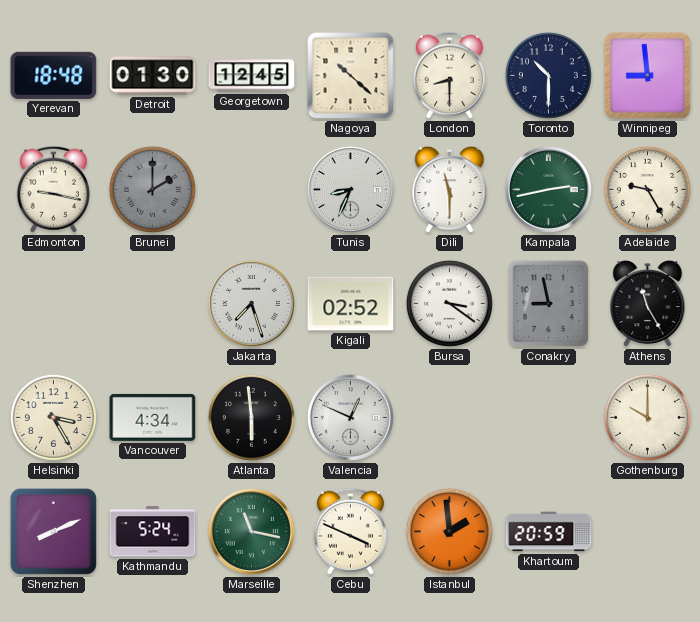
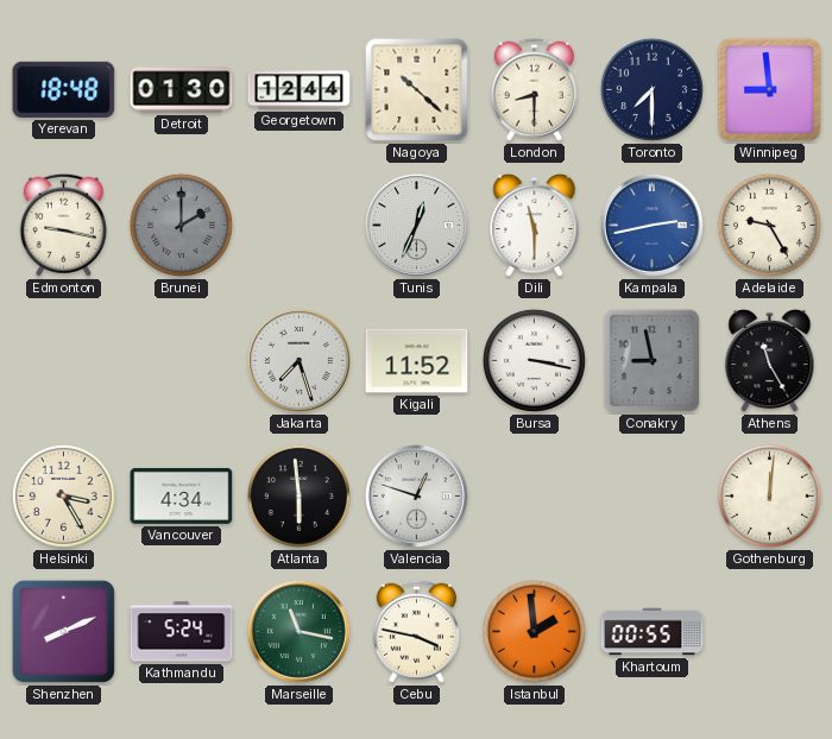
Georgetown: 12:45 -> 12:44 (300, 90)
Toronto: 10:30 -> 7:30 (651, 89)
Tunis: 8:34 -> 12:34 (416, 225)
Kampala dial: green -> blue (651, 225)
Kigali: 02:52 -> 11:52 (417, 361)
Bursa: 3:21 -> 3:17 (534, 360)
Valencia: 12:49 -> 12:48 (416, 495)
Gothenburg: 10:00 -> 12:01 (769, 495)
Cebu: 3:49 -> 3:47 (416, 631)
Khartoum: 20:59 -> 00:55 (653, 632)
